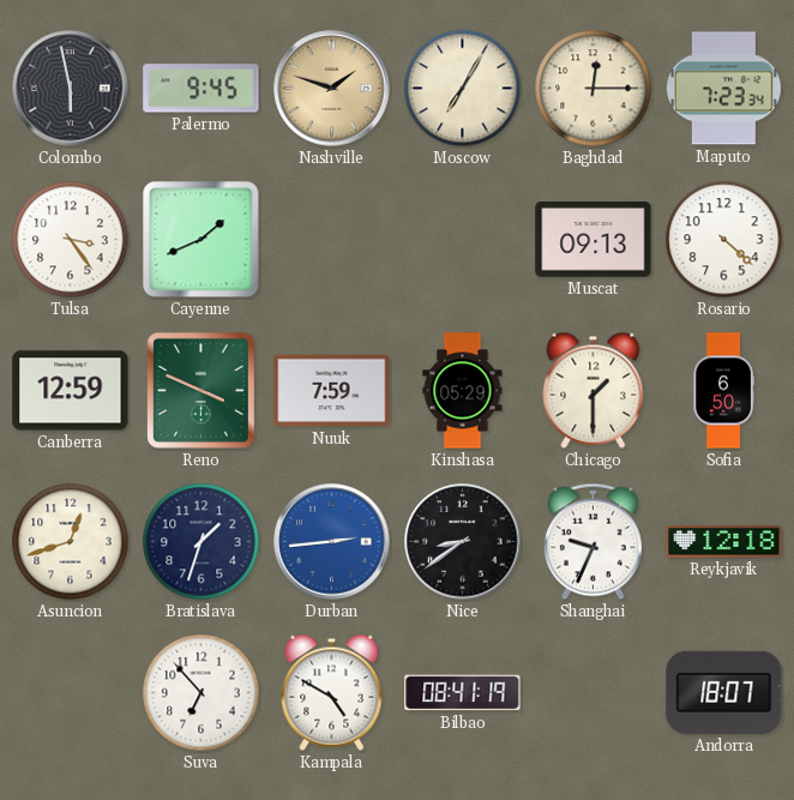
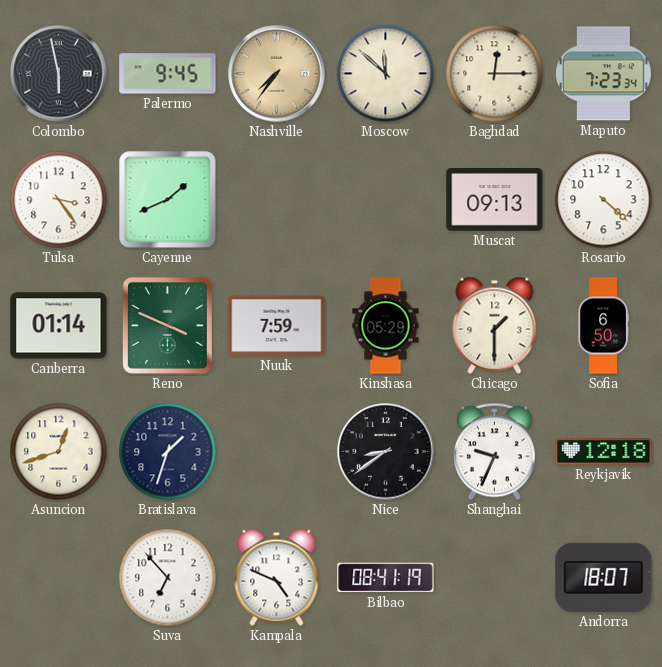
Nashville: 1:48 -> 7:36 (277, 74)
Moscow: 7:05 -> 11:52 (386, 74)
Canberra: 12:59 -> 01:14 (59, 326)
Durban: 2:44 -> none (332, 542)
Kampala: 4:50 -> 4:49 (277, 577)
